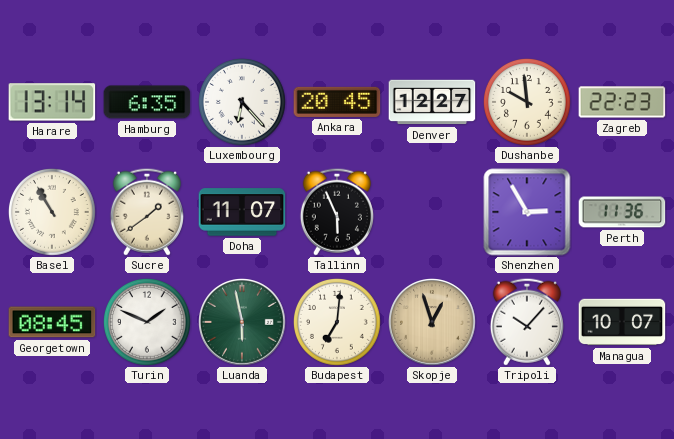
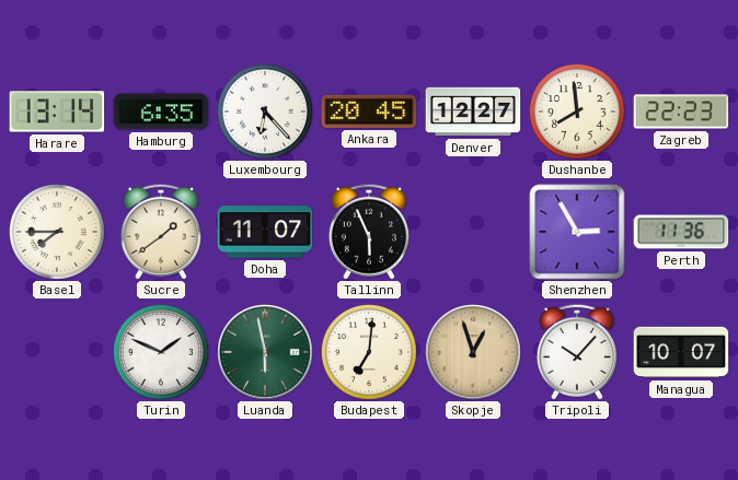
Dushanbe: 9:59 -> 7:59 (577, 112)
Basel: 10:55 -> 7:45 (57, 232)
Georgetown: 08:45 -> none (52, 322)
